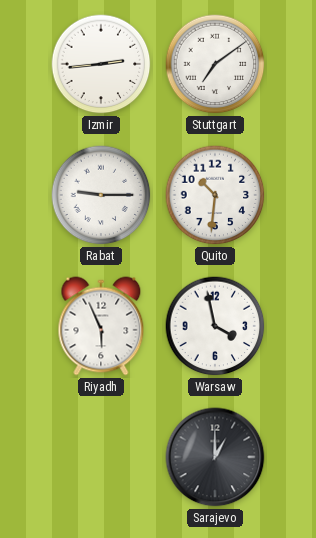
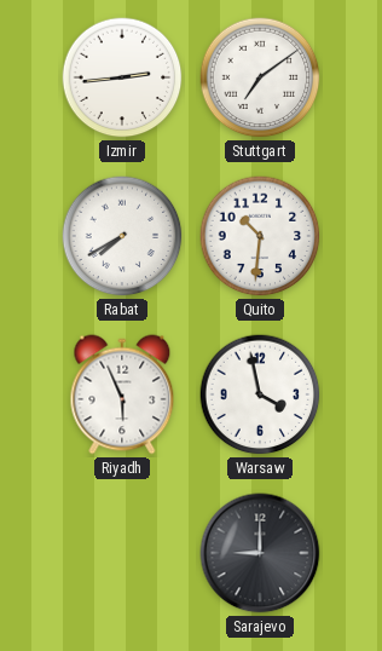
Rabat: 9:15 -> 7:40 (122, 236)
Sarajevo: 1:00 -> 9:00 (260, 553)
